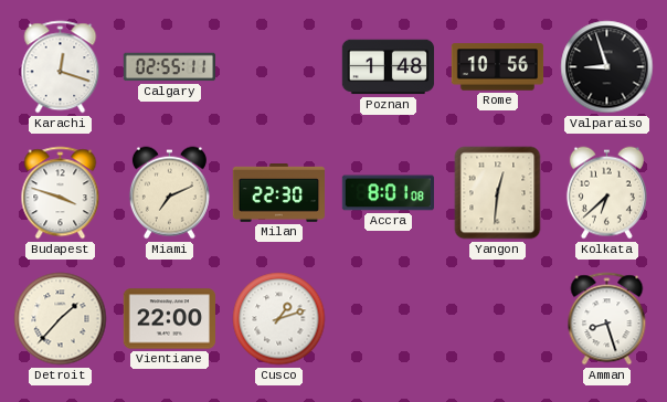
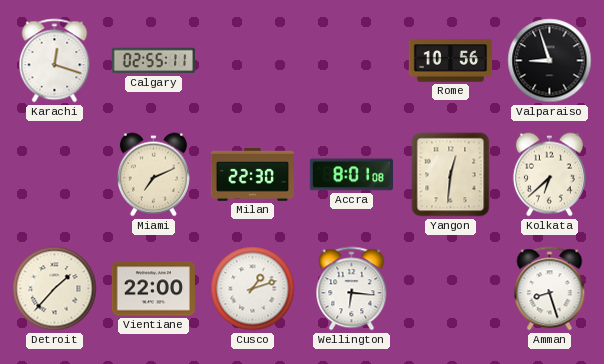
Poznan: 1:48 -> none (389, 67)
Budapest: 3:48 -> none (61, 193)
Wellington: none -> 6:16 (352, 289)
